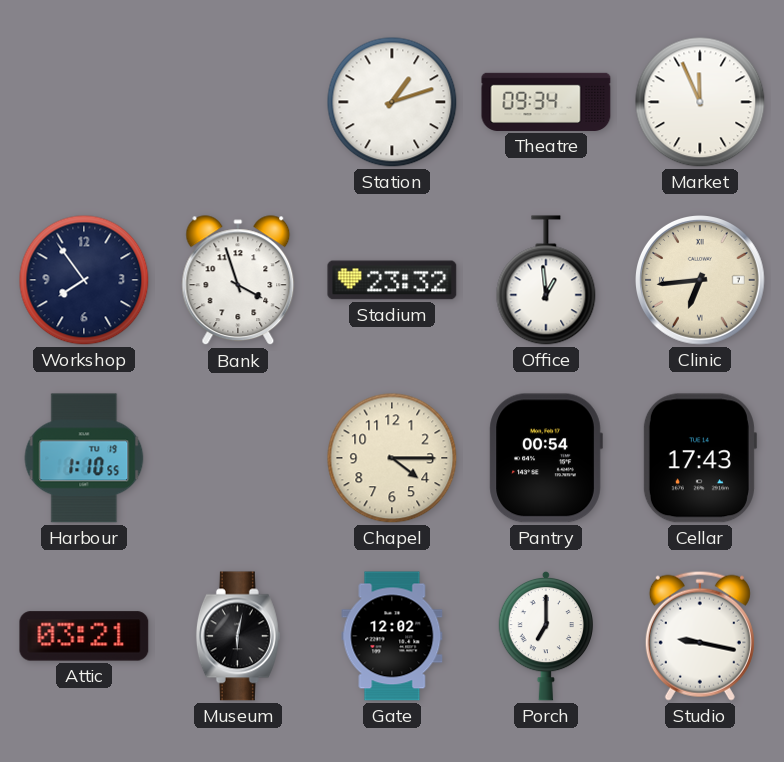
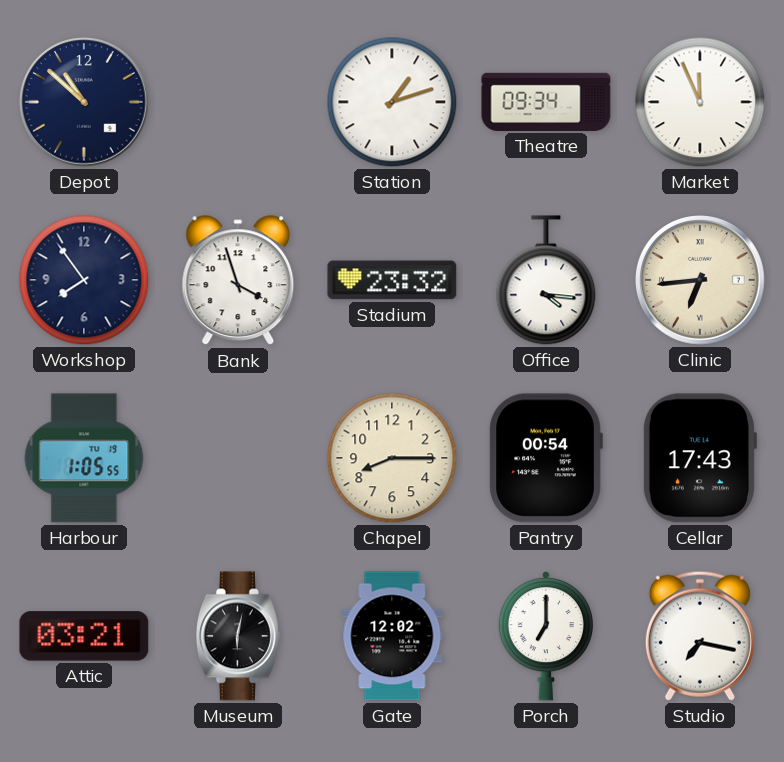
Depot: none -> 10:52 (85, 103)
Office: 12:59 -> 4:16 (546, 280)
Harbour: 1:10 -> 1:05 (84, 458)
Chapel: 4:15 -> 8:15 (392, 458)
Studio: 9:17 -> 7:17 (700, 636)
